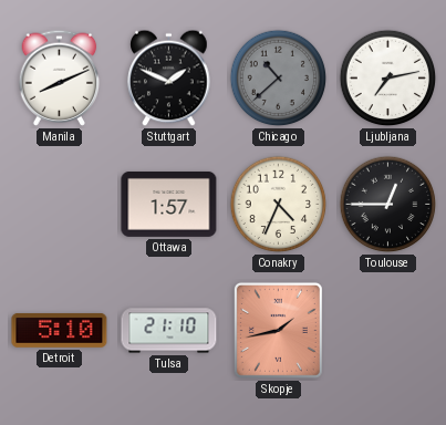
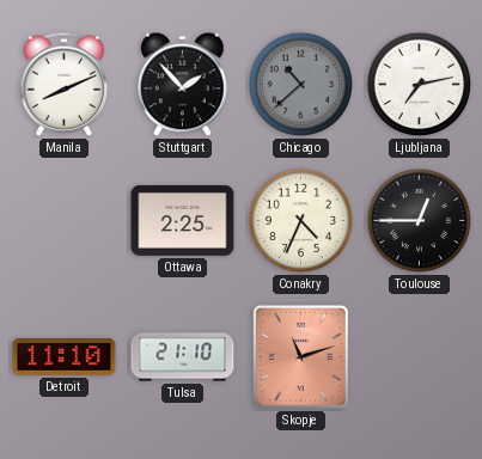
Stuttgart: 1:49 -> 1:53 (183, 85)
Ottawa: 1:57 -> 2:25 (183, 220)
Detroit: 5:10 -> 11:10 (65, 356)
Skopje: 1:43 -> 11:12 (300, 356)
